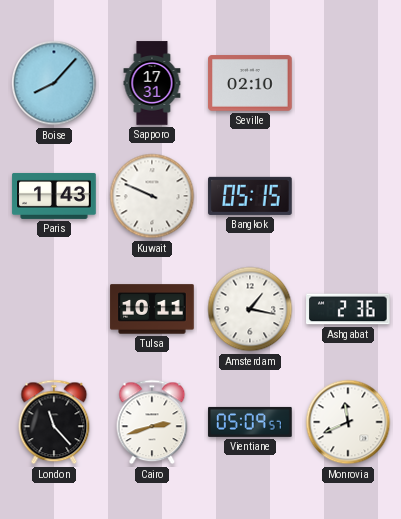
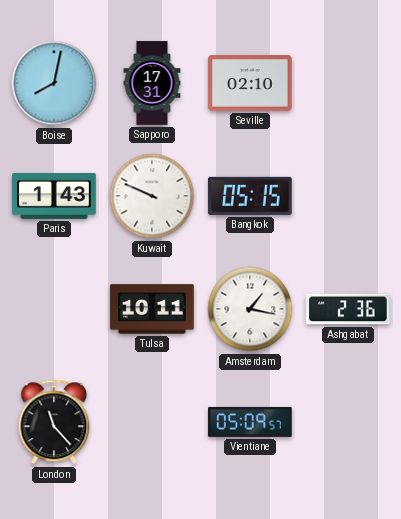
Boise: 8:07 -> 8:02 (54, 83)
Cairo: 2:42 -> none (152, 422)
Monrovia: 11:41 -> none (348, 422)
